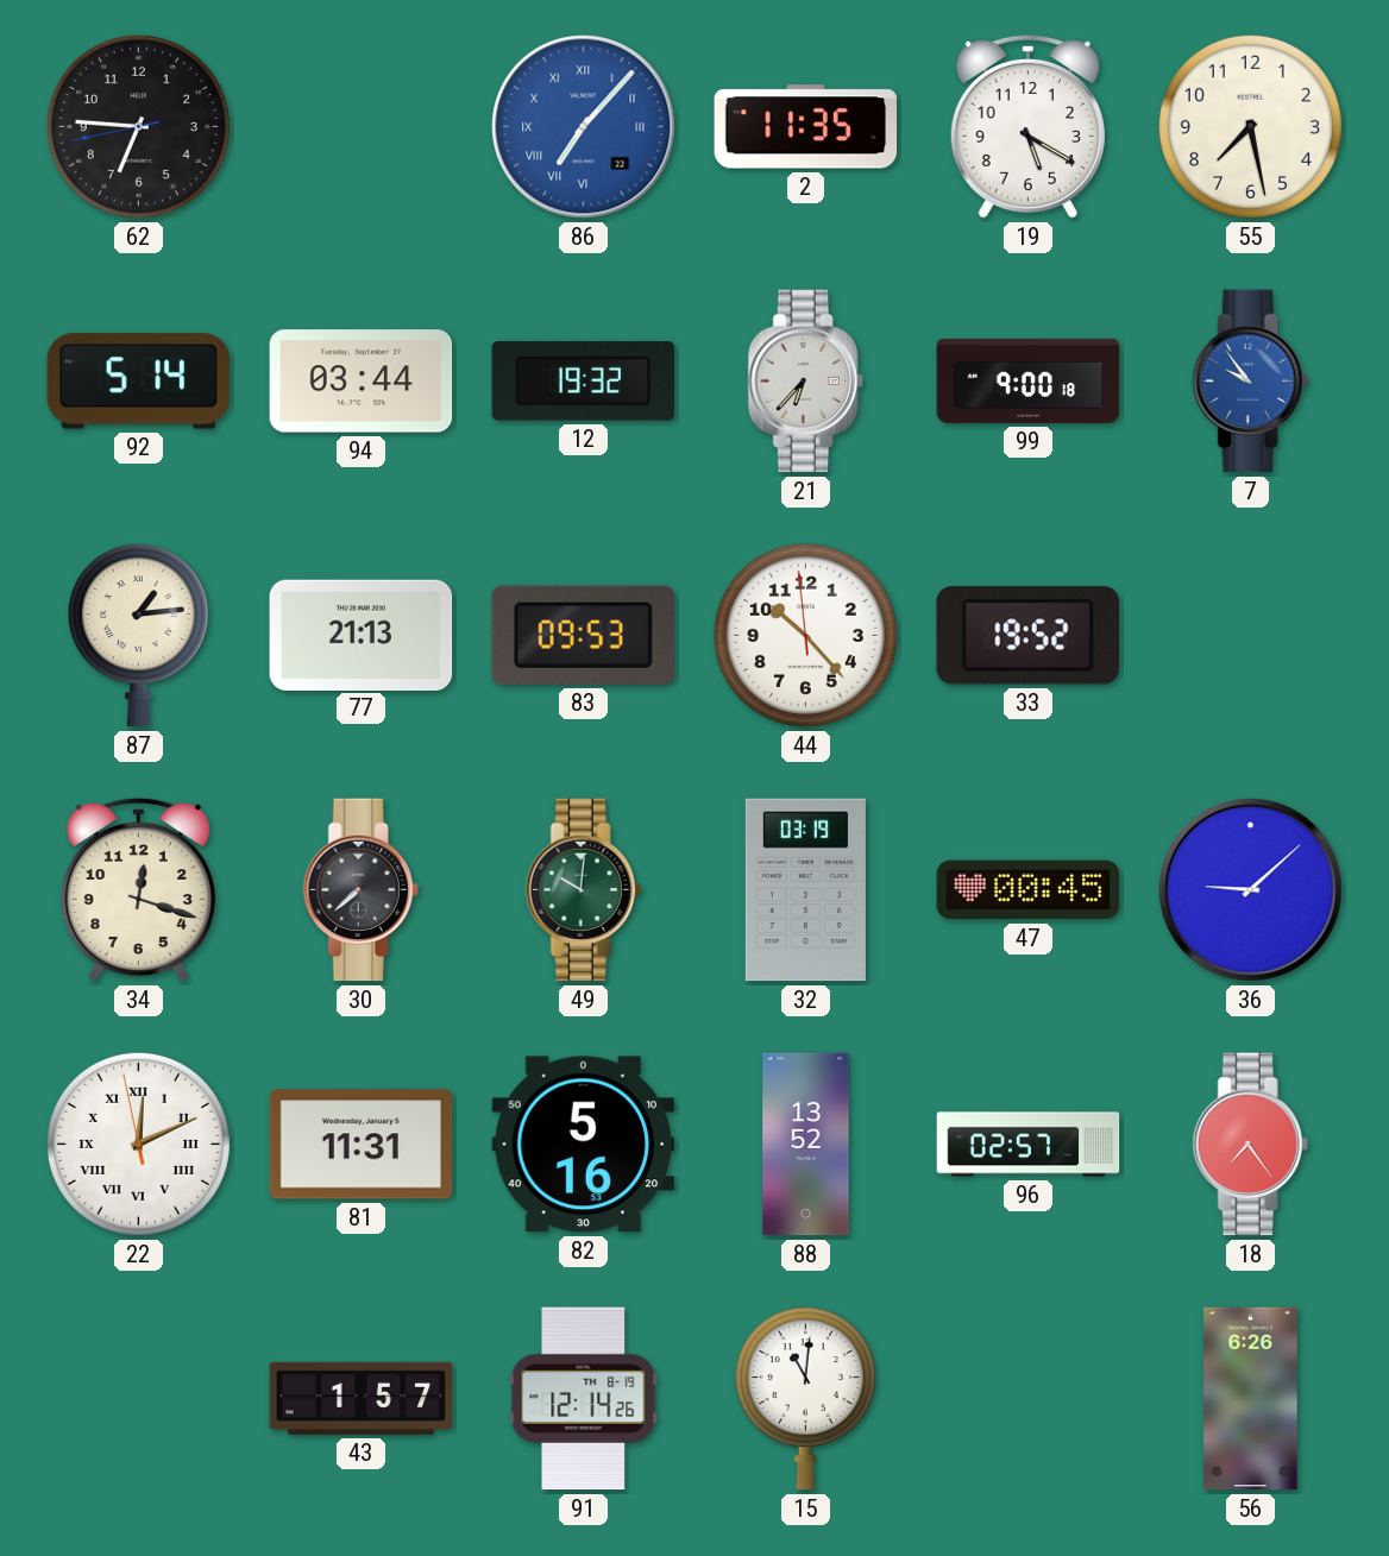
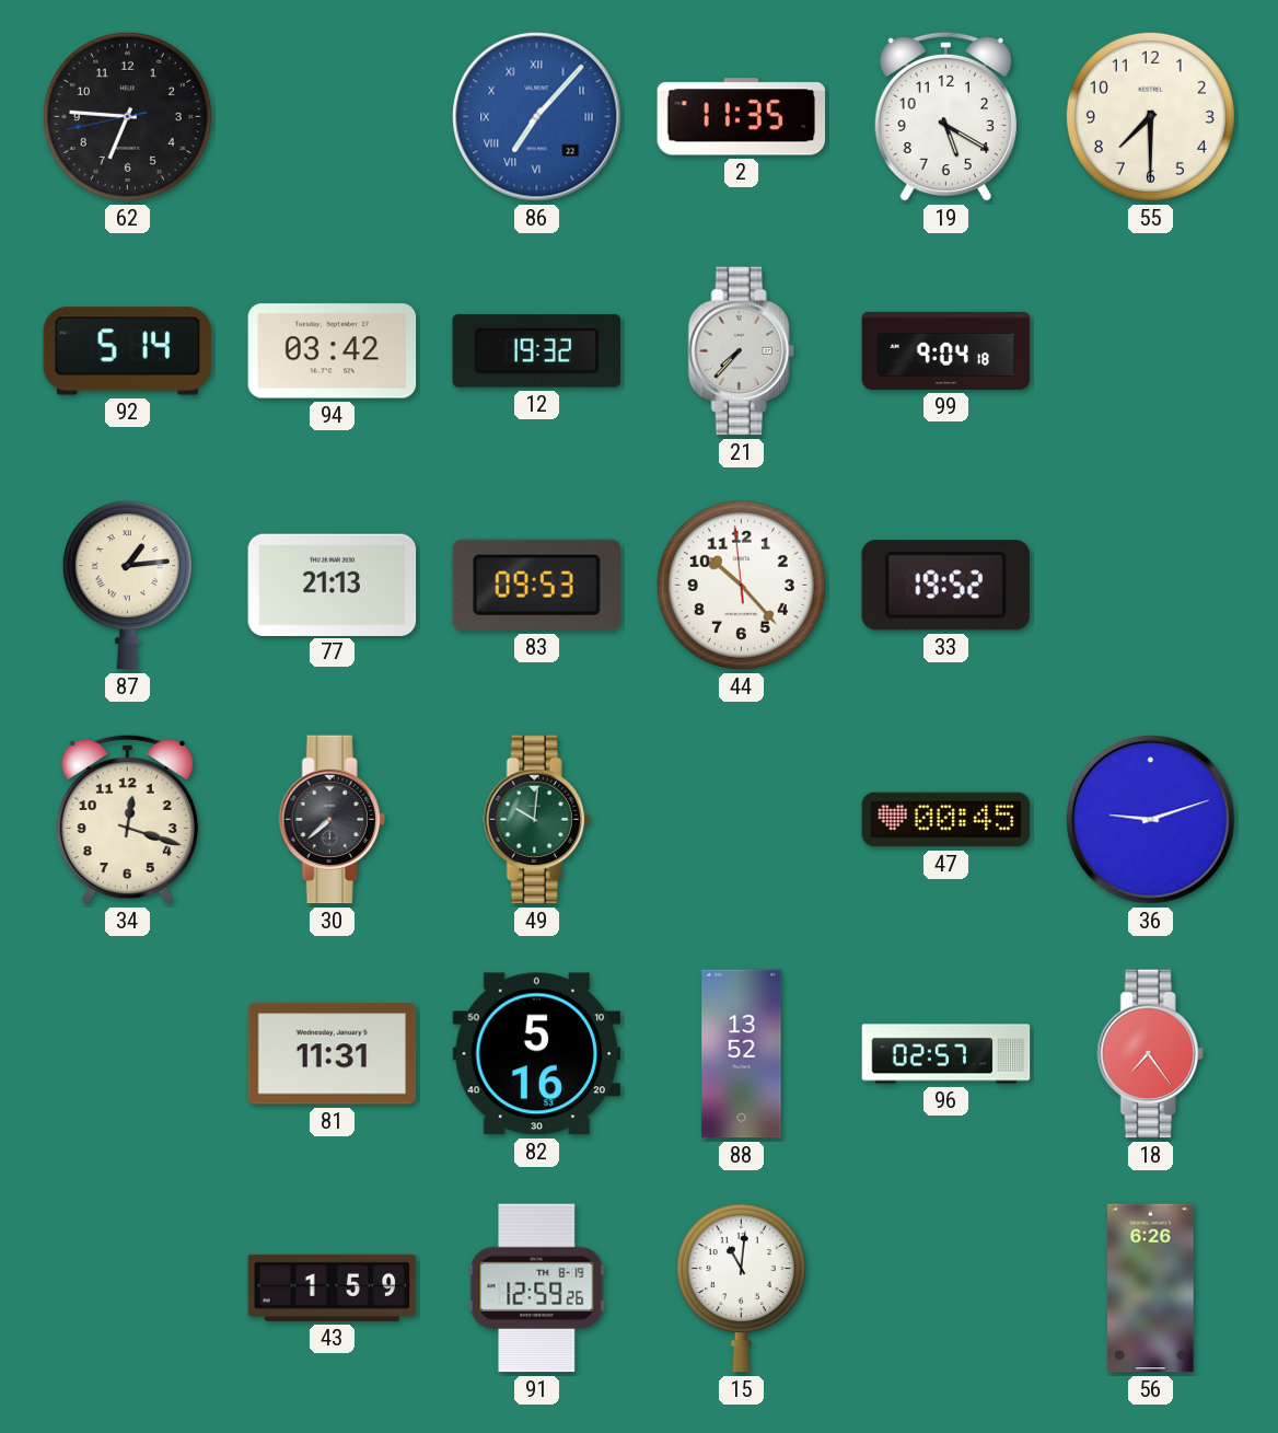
55: 7:28 -> 7:30 (1150, 116)
94: 03:44 -> 03:42 (333, 351)
21: 6:37 -> 7:37 (741, 351)
99: 9:00 -> 9:04 (946, 350)
7: 9:54 -> none (1250, 382)
32: 03:19 -> none (805, 890)
36: 9:08 -> 9:12 (1151, 820)
22: 12:10 -> none (138, 1144)
43: 1:57 -> 1:59 (333, 1287)
91: 12:14 -> 12:59 (537, 1288)
